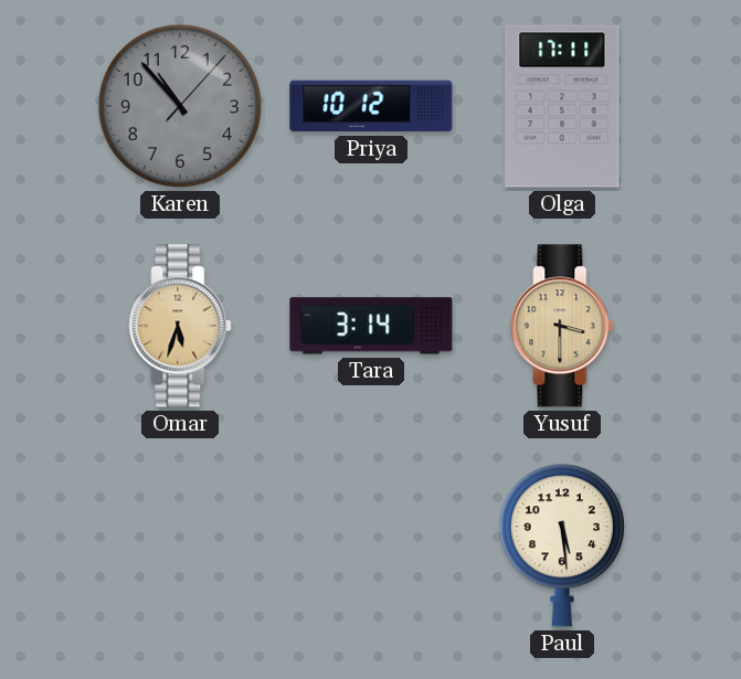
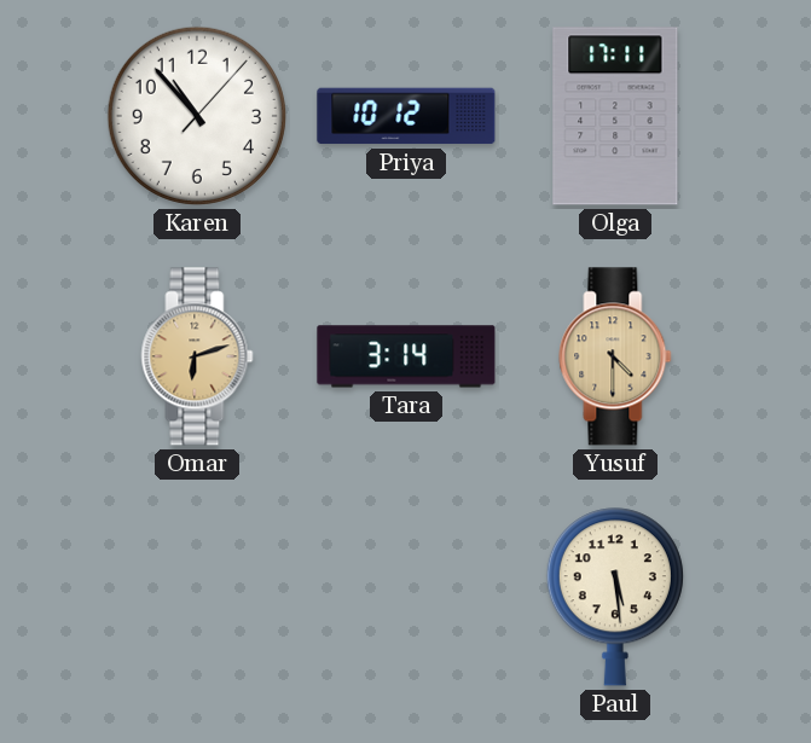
Karen dial: grey -> white (197, 116)
Omar: 5:33 -> 6:12 (197, 356)
Yusuf: 3:30 -> 4:30 (615, 356)
